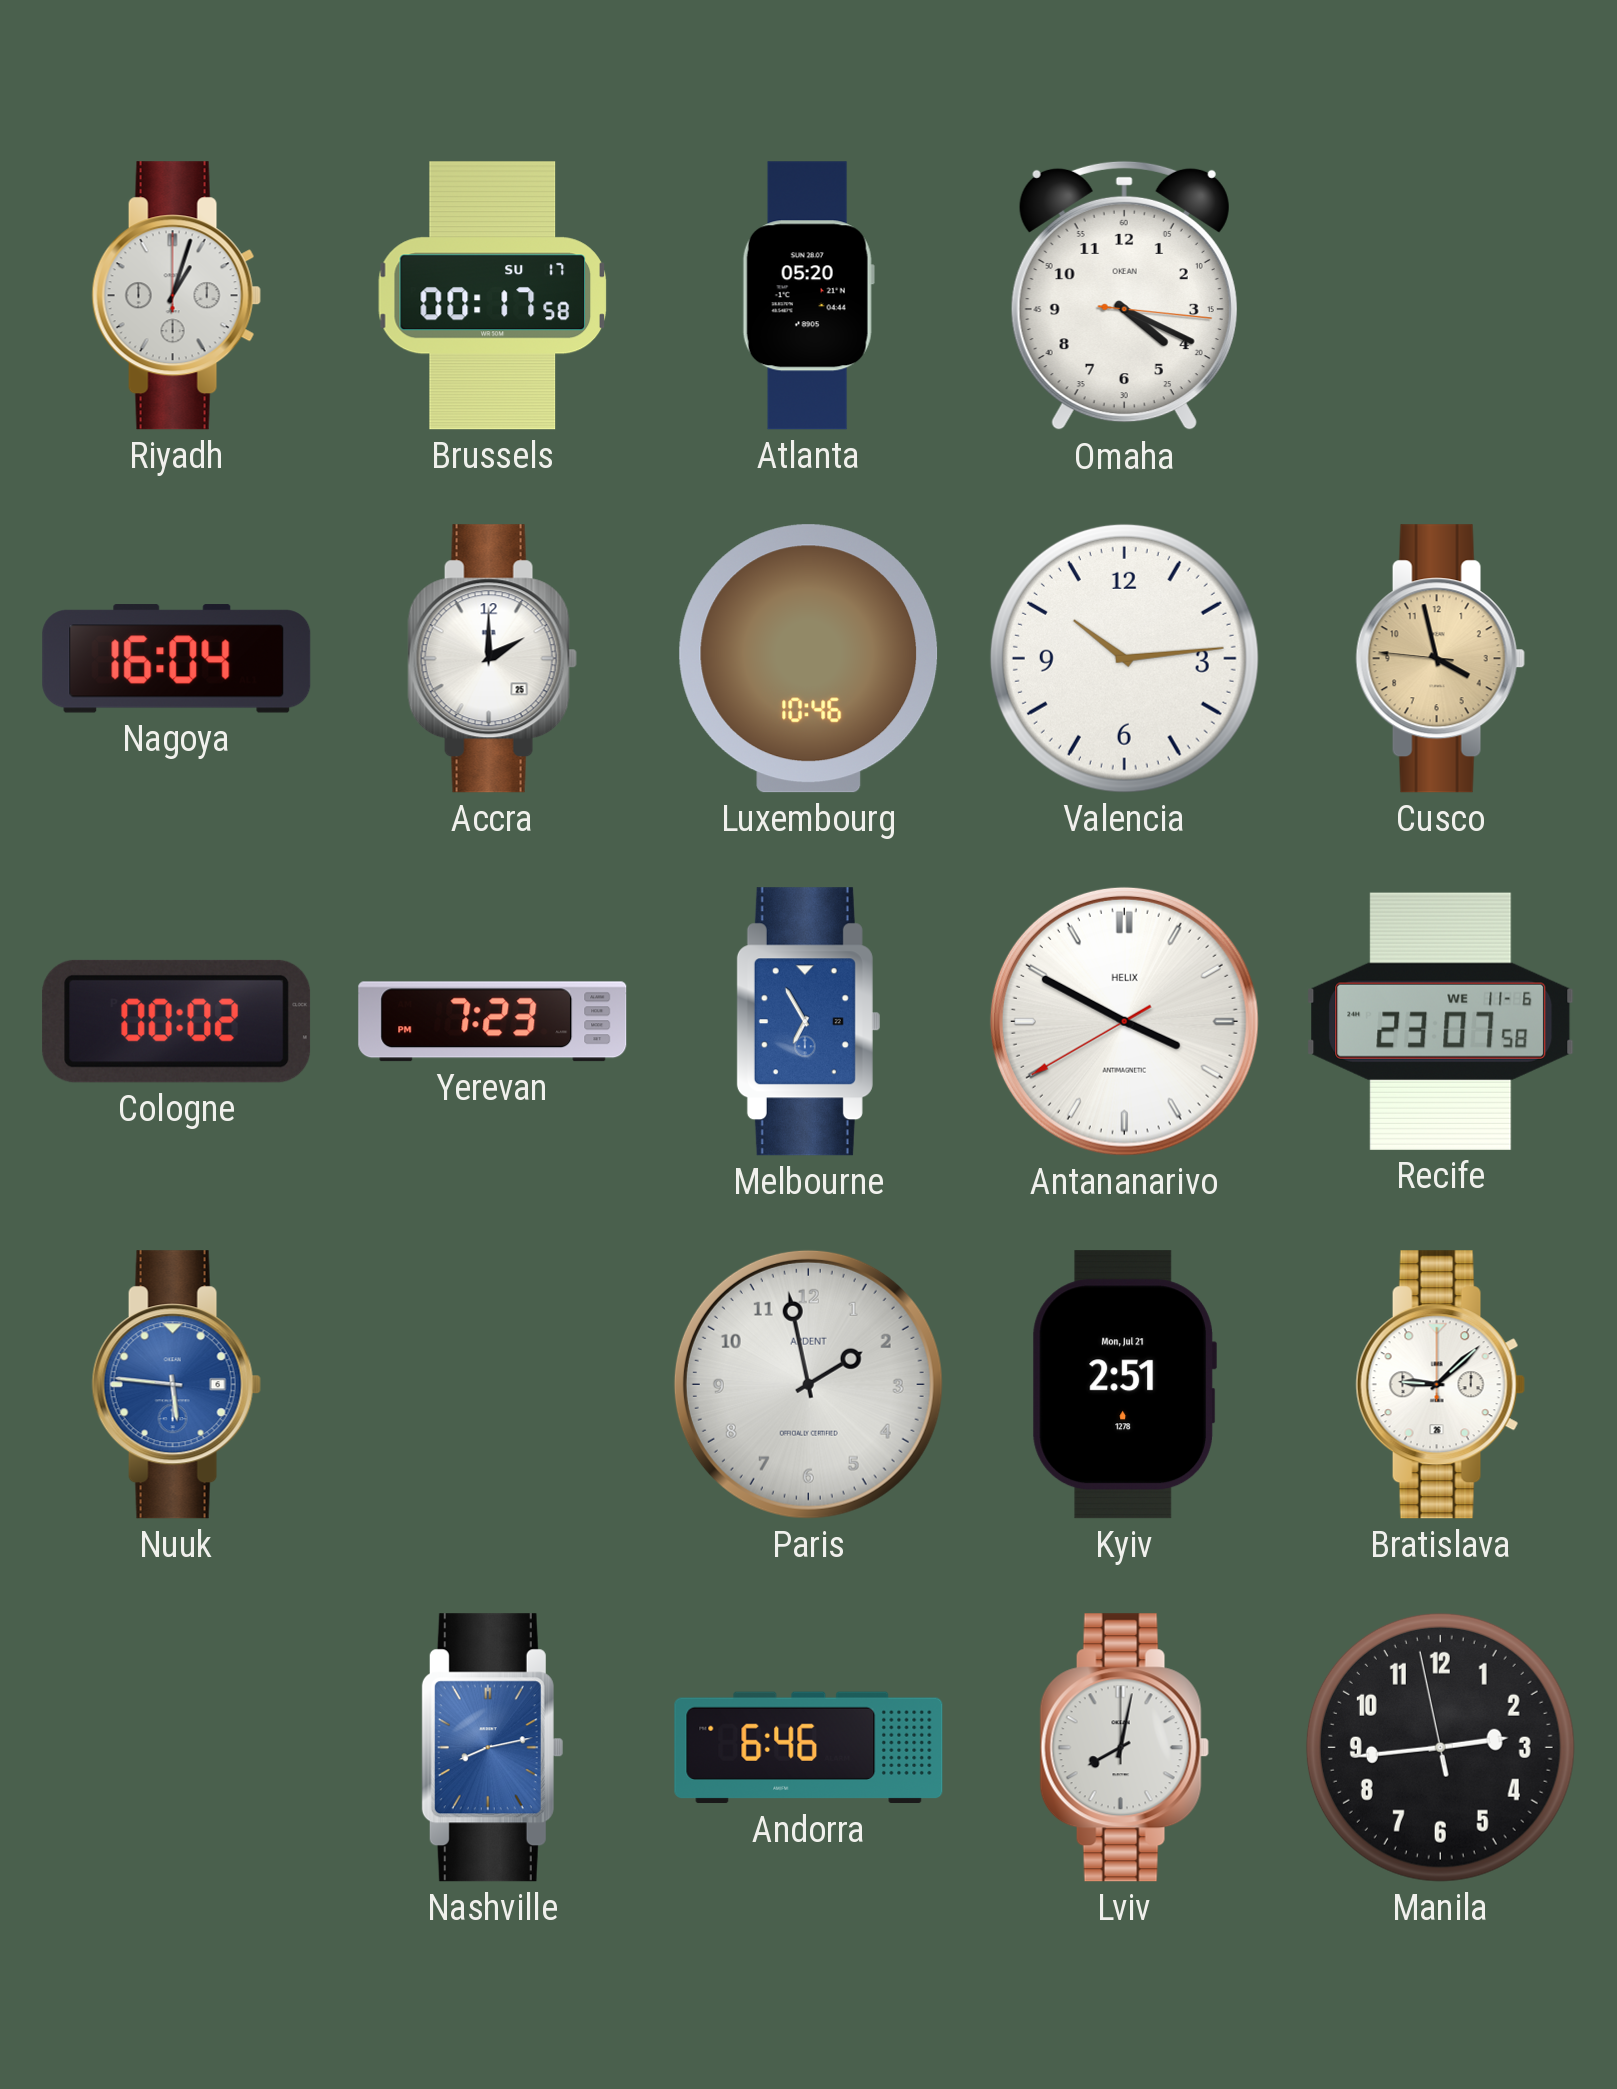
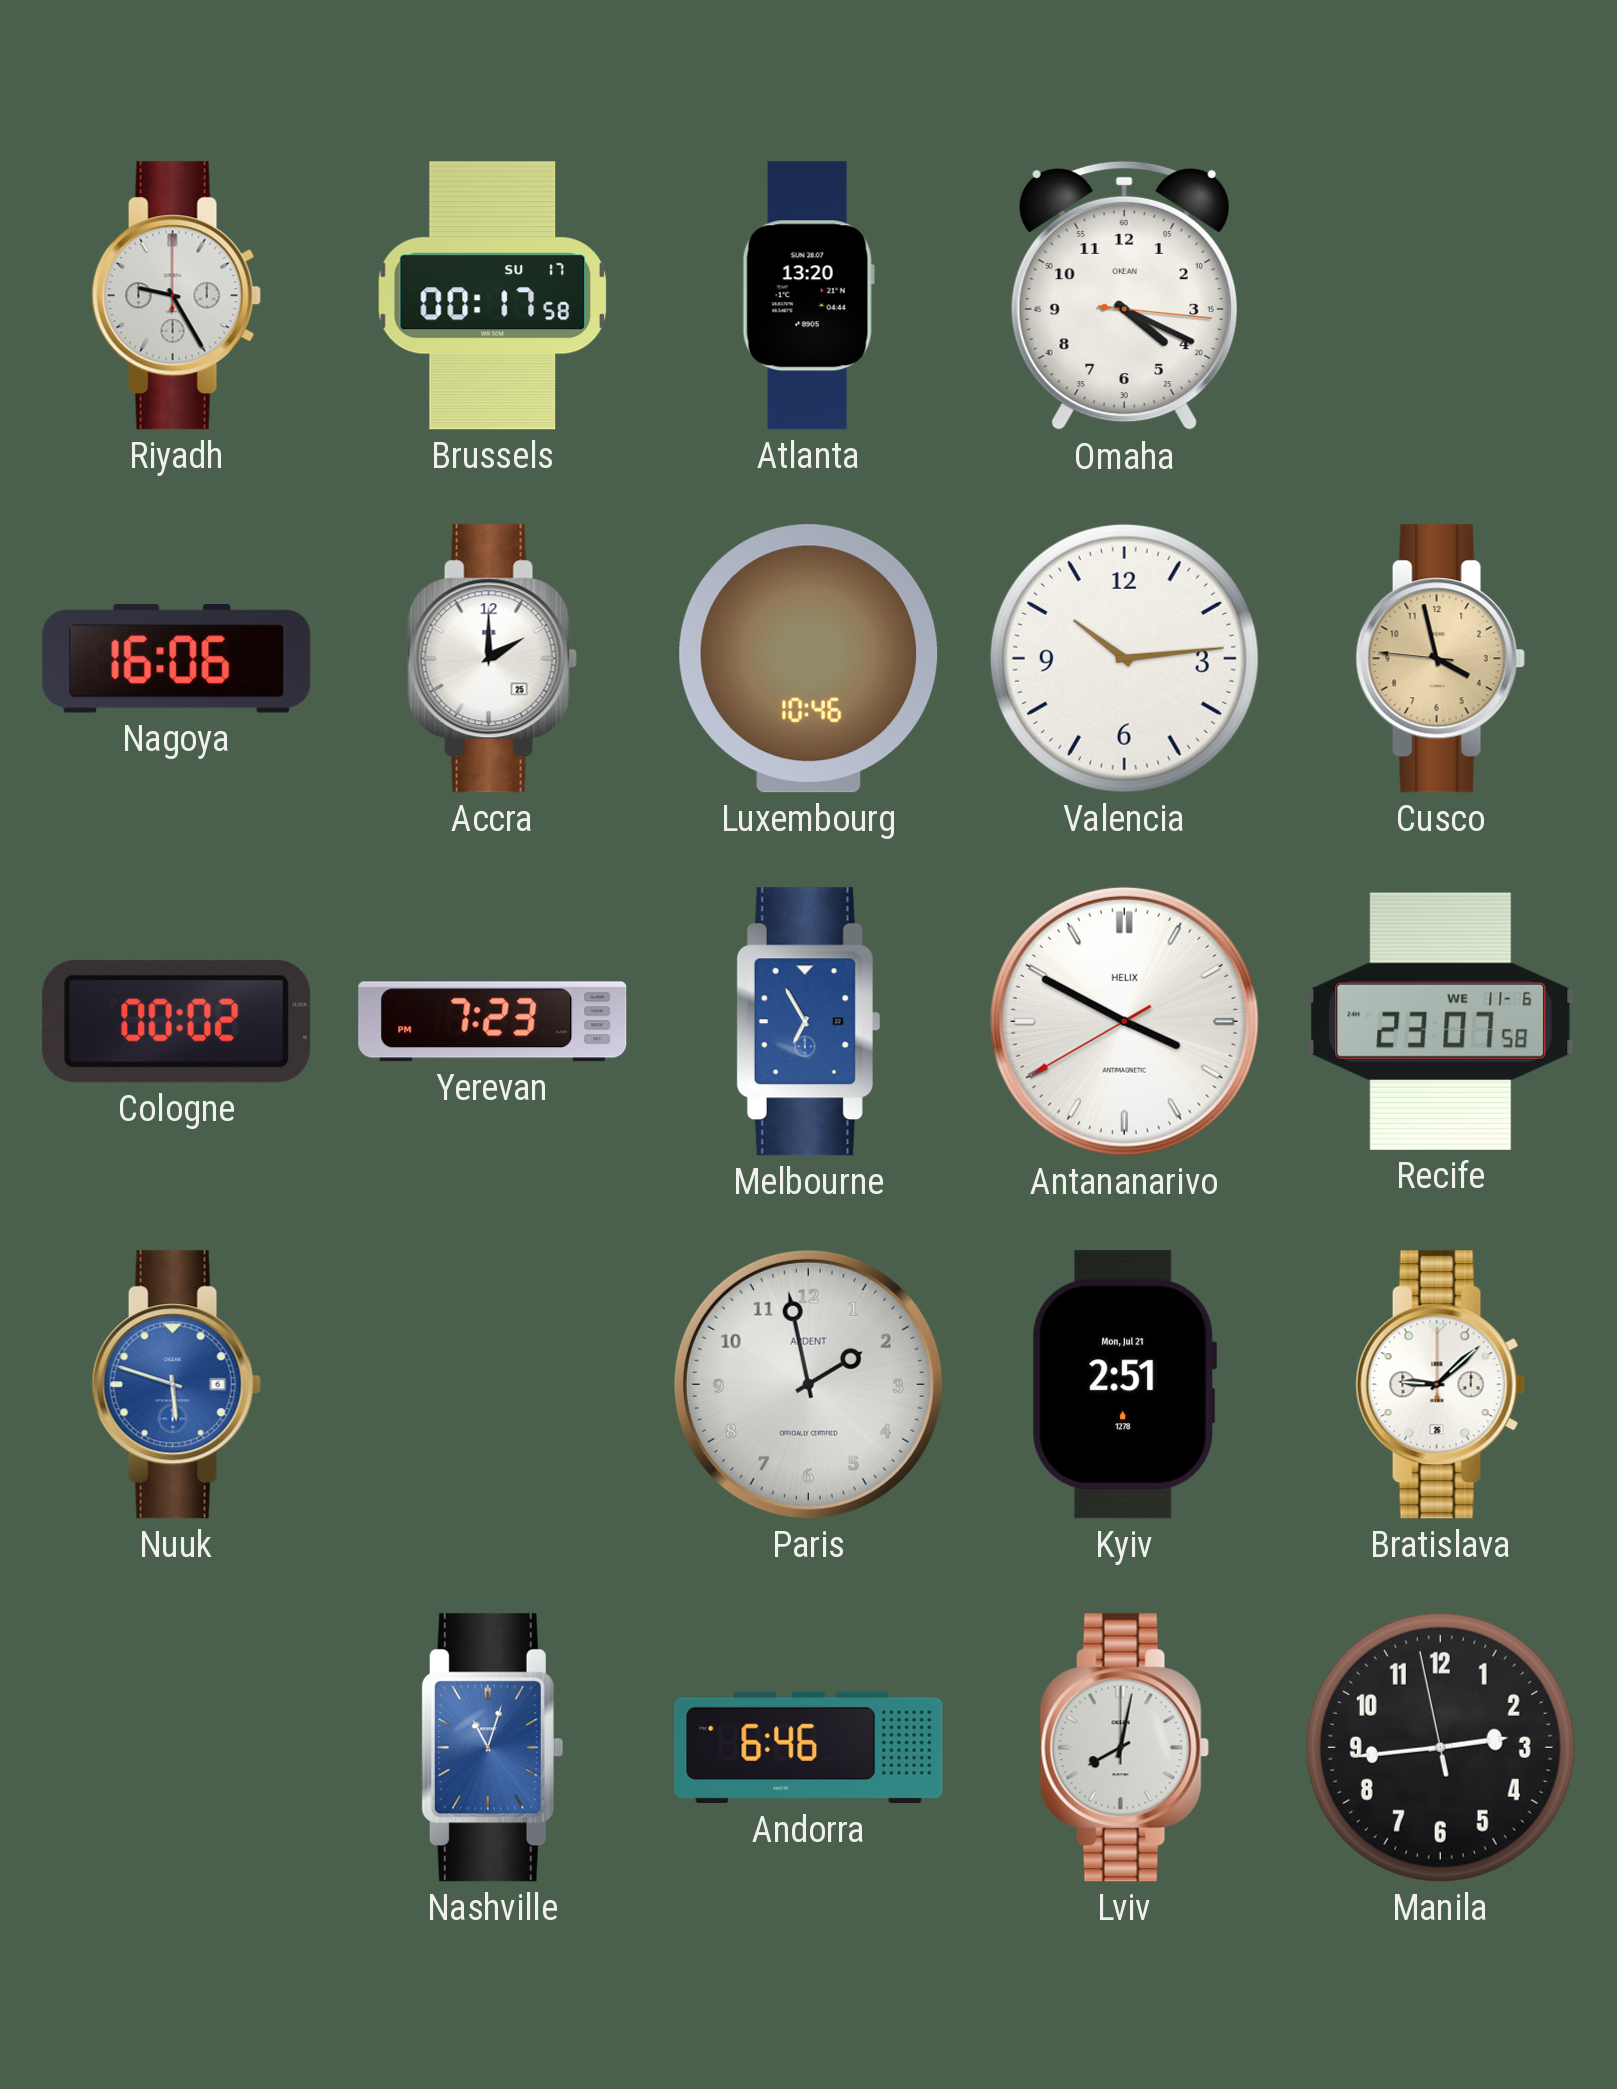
Riyadh: 1:03 -> 9:25 (176, 296)
Atlanta: 05:20 -> 13:20 (808, 296)
Nagoya: 16:04 -> 16:06 (177, 659)
Nuuk: 5:46 -> 5:48 (176, 1385)
Nashville: 8:13 -> 11:03 (492, 1748)
